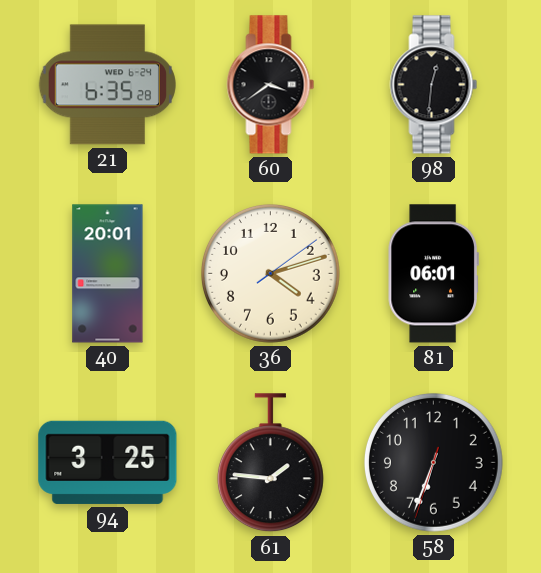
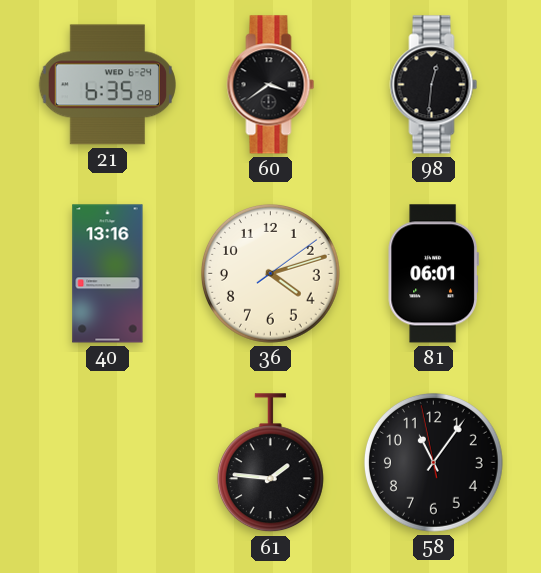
40: 20:01 -> 13:16 (108, 274)
94: 3:25 -> none (108, 462)
58: 6:33 -> 11:05 (433, 462)
